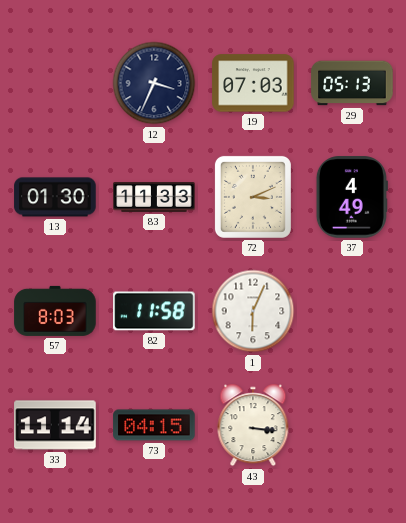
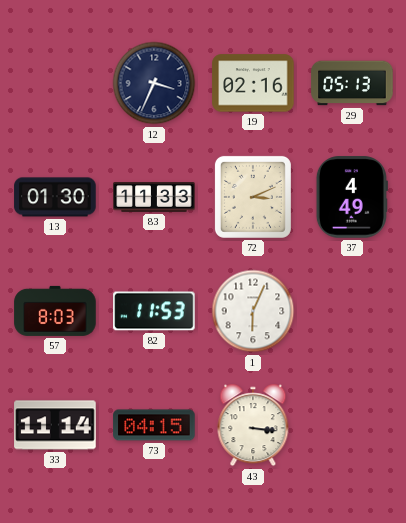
19: 07:03 -> 02:16 (253, 83)
82: 11:58 -> 11:53 (154, 311)
